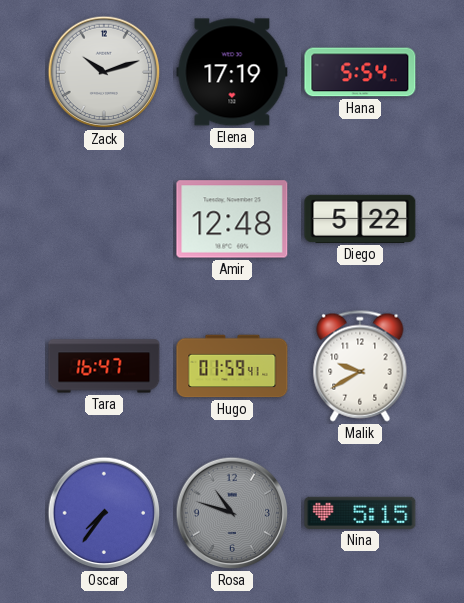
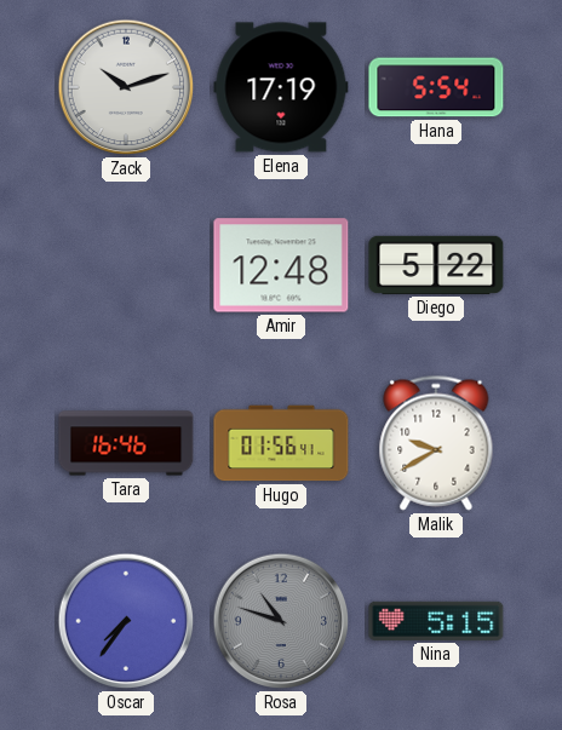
Tara: 16:47 -> 16:46 (126, 443)
Hugo: 01:59 -> 01:56 (281, 443)
